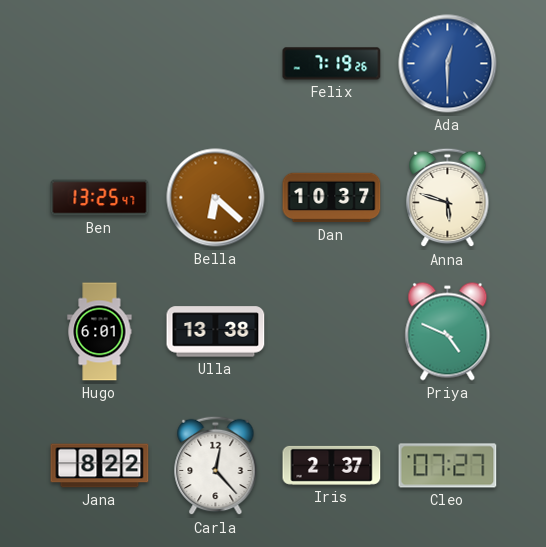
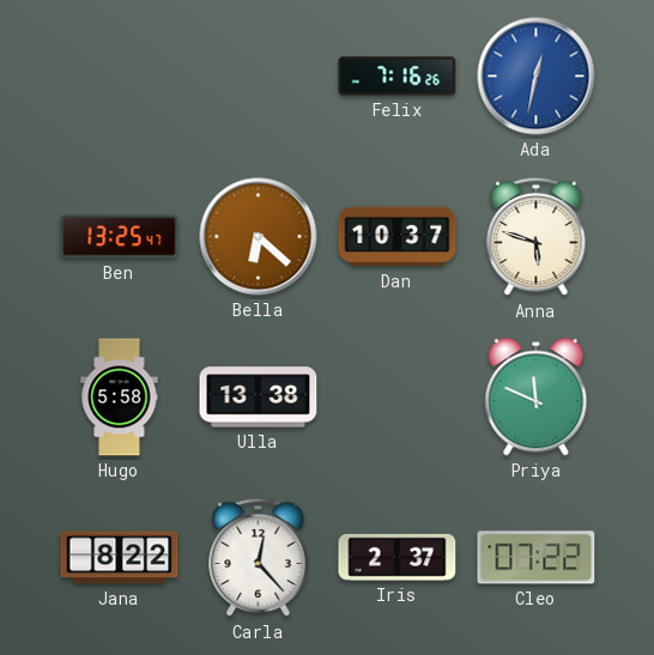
Felix: 7:19 -> 7:16 (398, 77)
Ada: 12:30 -> 12:32 (537, 77)
Hugo: 6:01 -> 5:58 (120, 398)
Priya: 4:49 -> 11:49 (537, 398)
Cleo: 07:27 -> 07:22 (537, 558)
